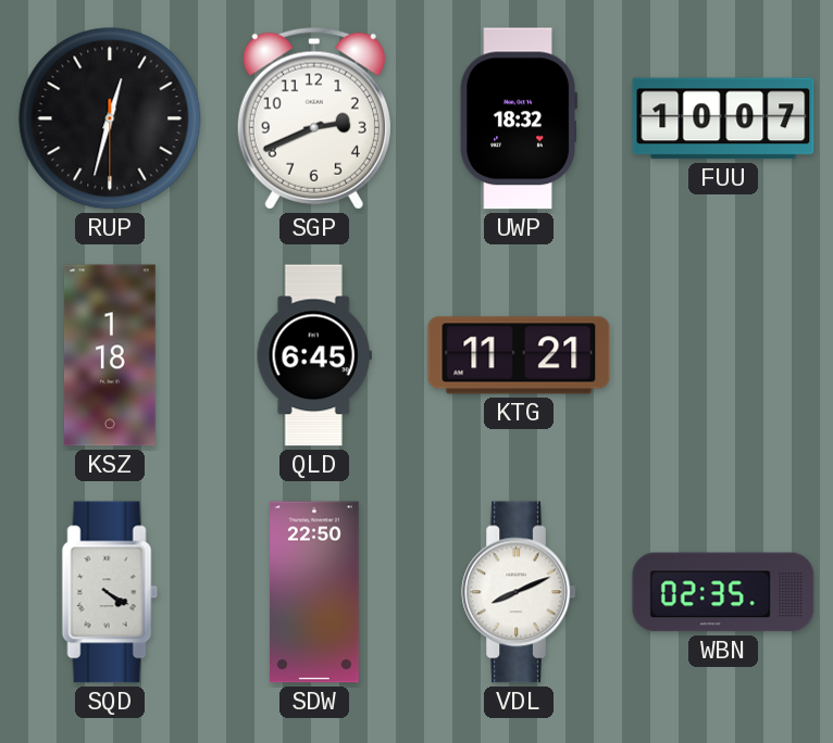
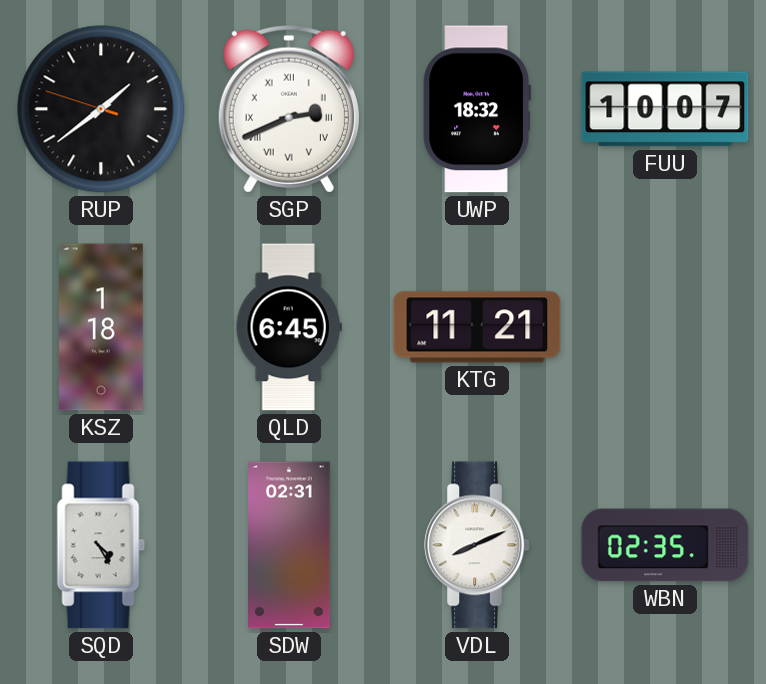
RUP: 12:32 -> 1:38 (101, 109)
SGP numerals: Arabic -> Roman (289, 109)
SQD: 4:20 -> 4:25 (101, 545)
SDW: 22:50 -> 02:31 (290, 545)
